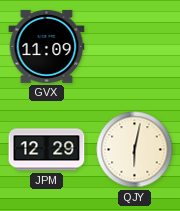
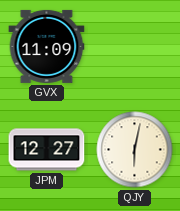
JPM: 12:29 -> 12:27 (47, 150)
